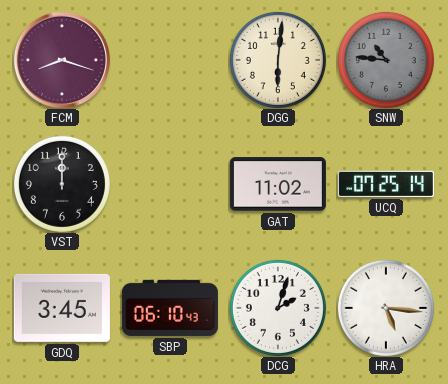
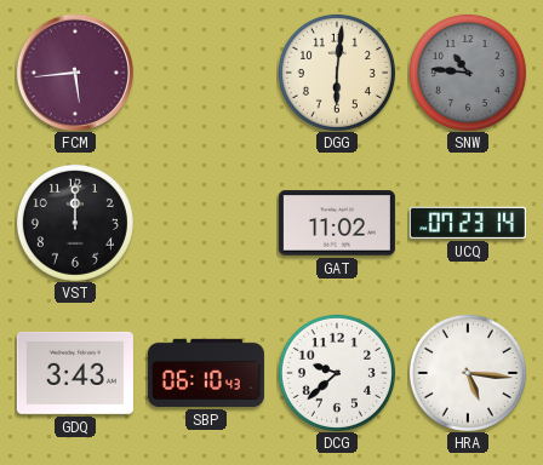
FCM: 8:18 -> 5:44 (75, 73)
UCQ: 07:25 -> 07:23 (468, 223)
GDQ: 3:45 -> 3:43 (75, 373)
DCG: 2:03 -> 9:38 (337, 373)
